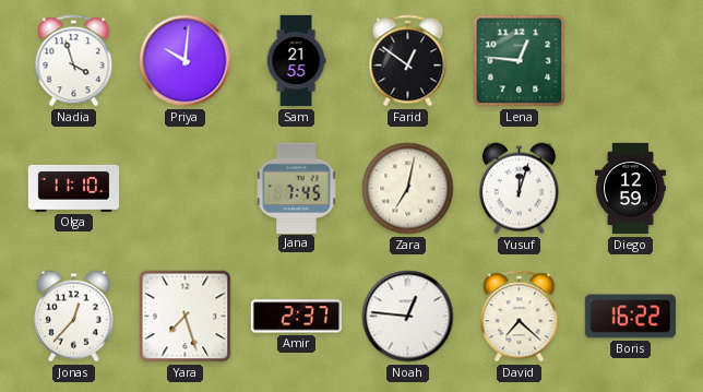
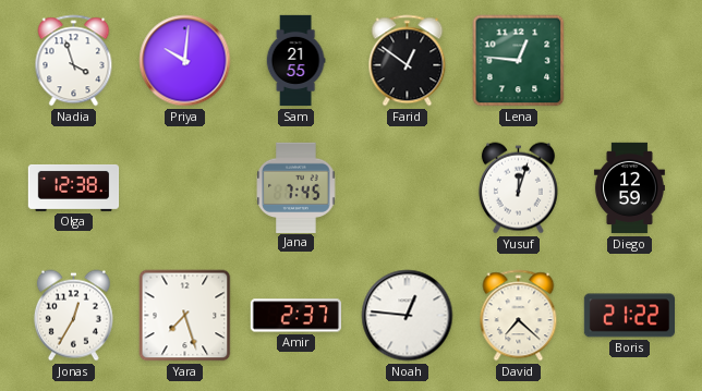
Olga: 11:10 -> 12:38 (74, 187)
Zara: 7:02 -> none (408, 189)
Jonas: 12:37 -> 12:35 (73, 316)
Boris: 16:22 -> 21:22 (629, 316)
